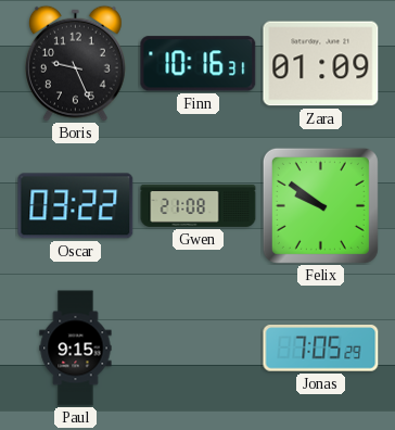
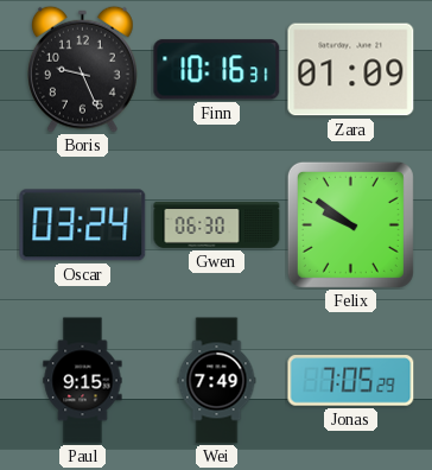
Oscar: 03:22 -> 03:24 (83, 226)
Gwen: 21:08 -> 06:30 (217, 224)
Wei: none -> 7:49 (217, 381)
